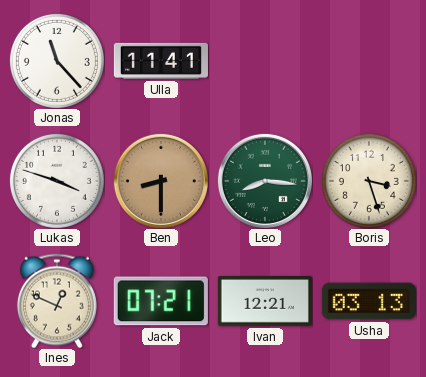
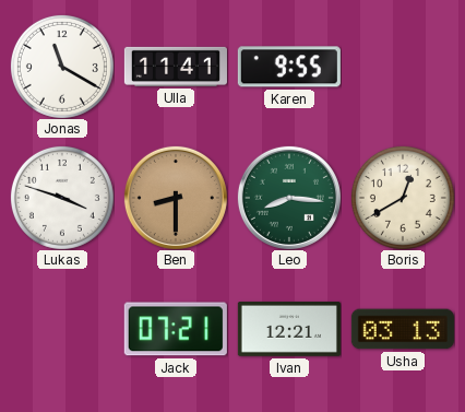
Jonas: 11:23 -> 11:20 (62, 67)
Karen: none -> 9:55 (289, 67)
Boris: 3:27 -> 12:40 (403, 198)
Ines: 12:49 -> none (57, 301)
